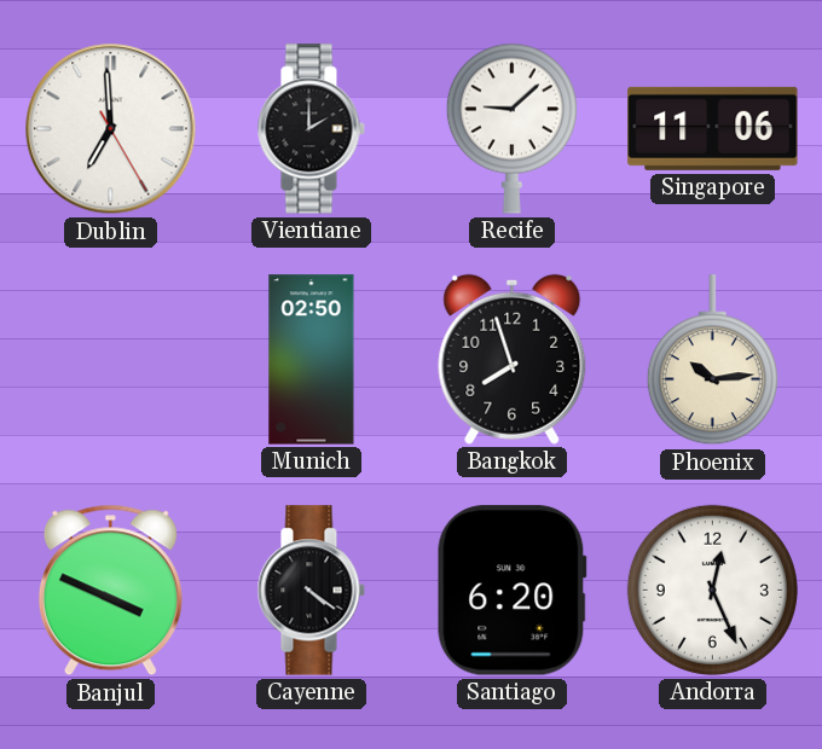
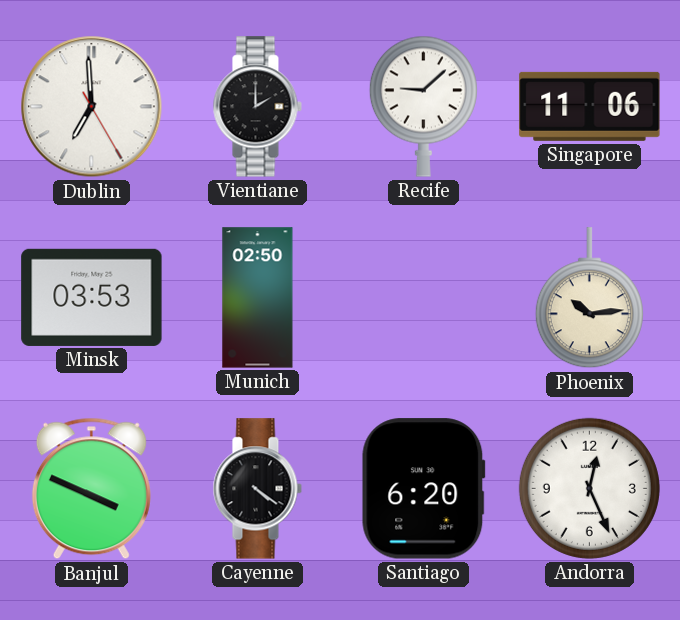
Minsk: none -> 03:53 (92, 297)
Bangkok: 7:57 -> none (513, 359)
